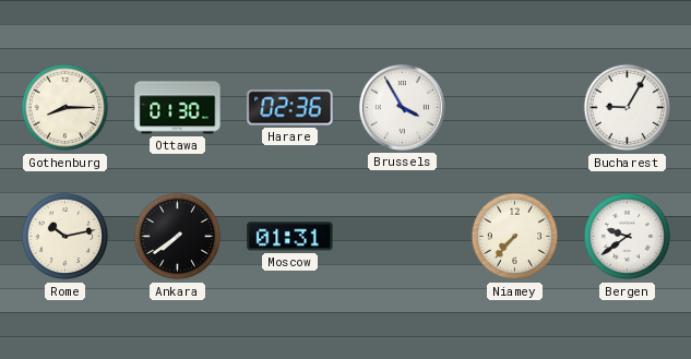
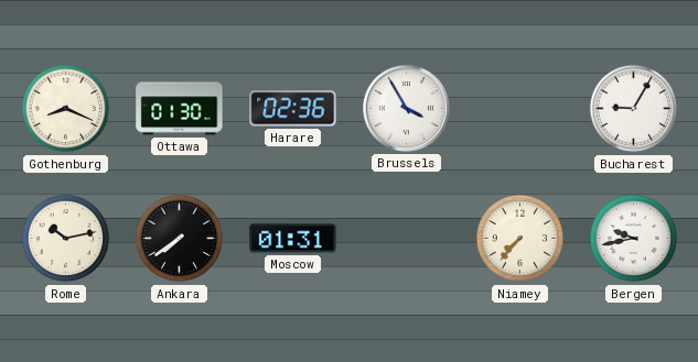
Gothenburg: 8:15 -> 8:19 (66, 109)
Bergen: 9:39 -> 9:43 (634, 239)
